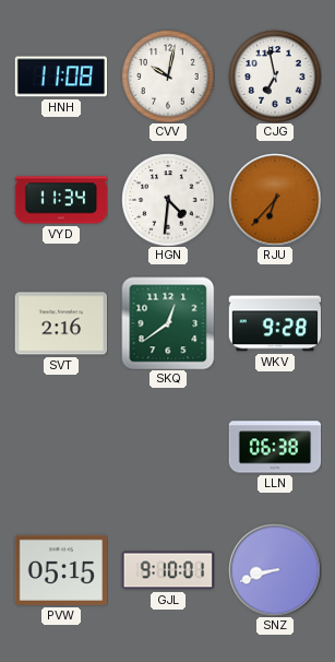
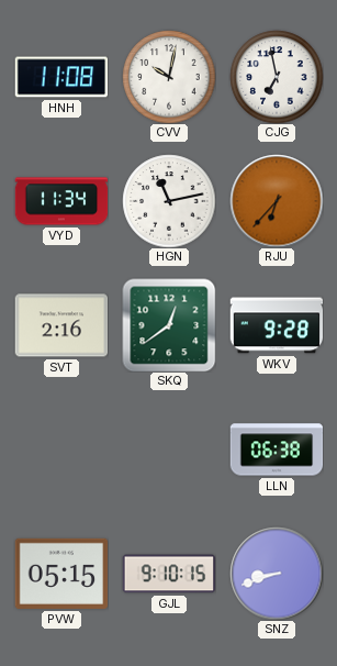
HGN: 4:31 -> 11:13 (169, 201)
GJL: 9:10:01 -> 9:10:15 (169, 574)
